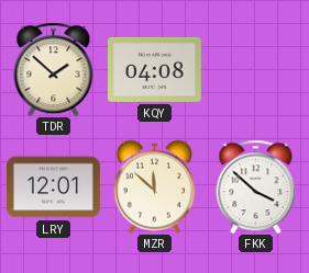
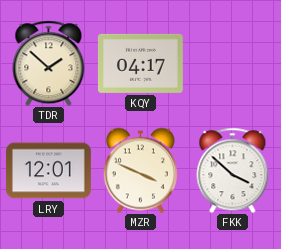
KQY: 04:08 -> 04:17 (140, 63)
MZR: 11:52 -> 3:49 (140, 170)
